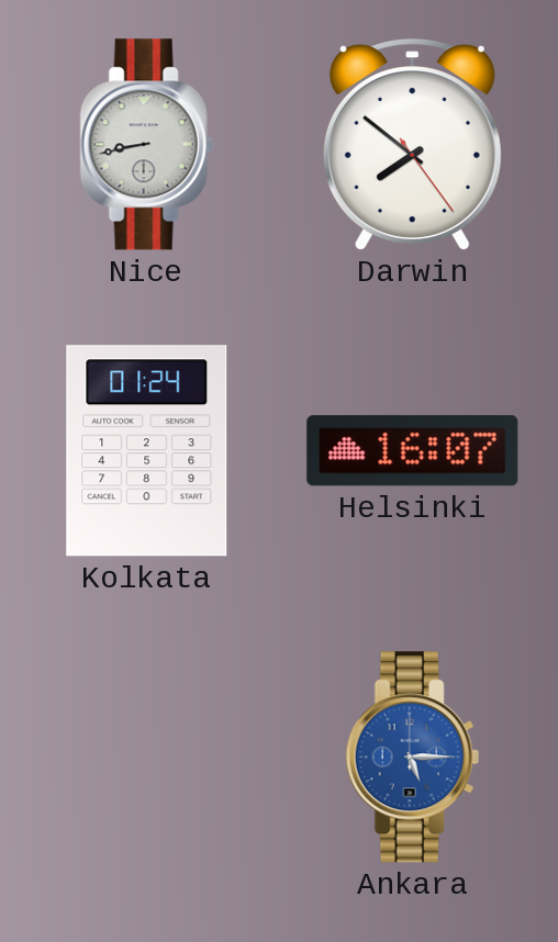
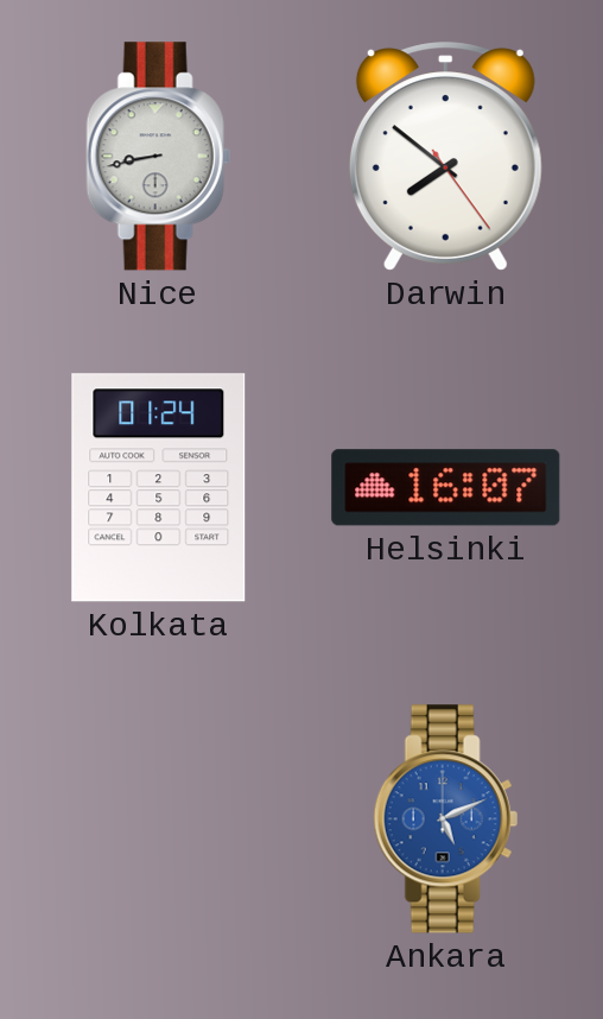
Ankara: 5:15 -> 5:11 (445, 819)
